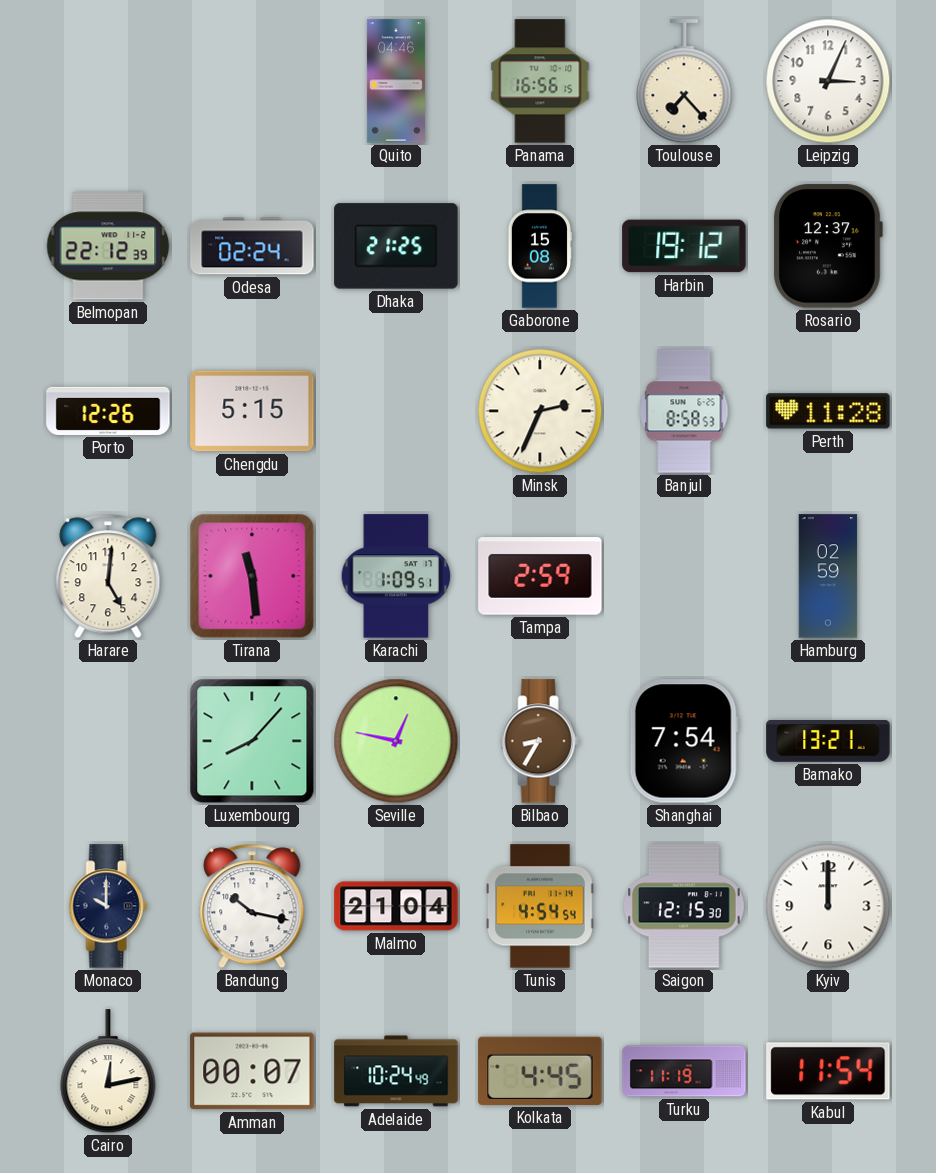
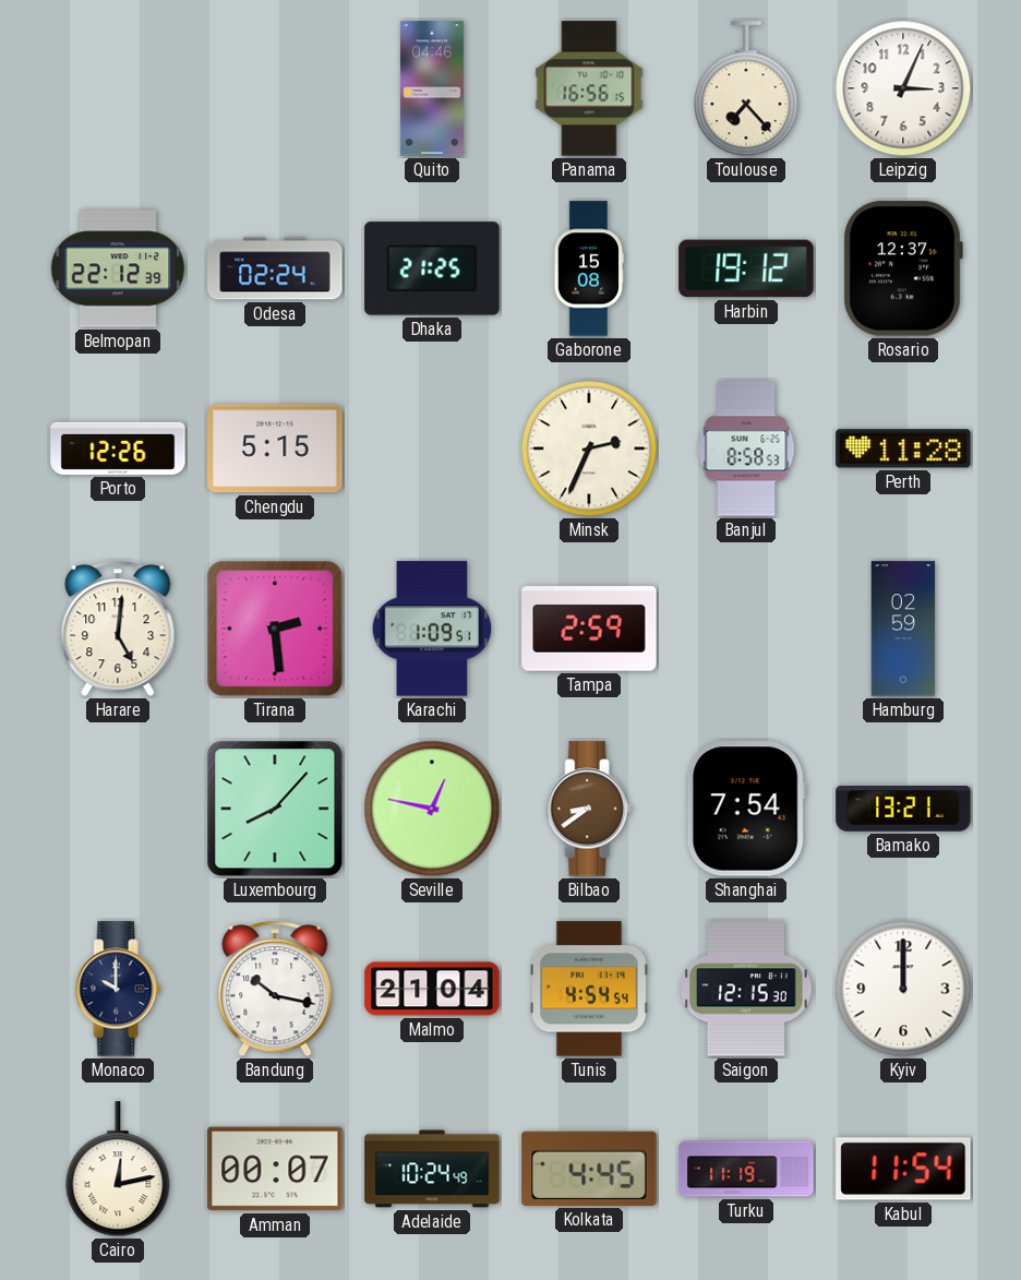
Tirana: 11:29 -> 2:29 (275, 629)
Bilbao: 8:35 -> 8:39 (589, 809)
